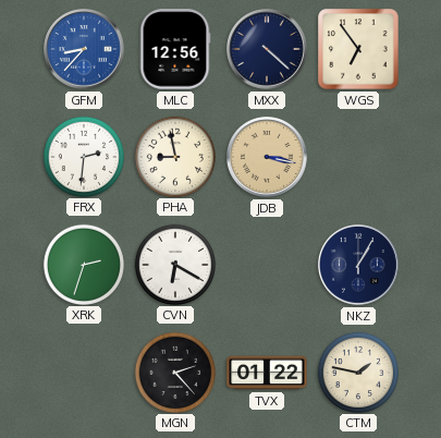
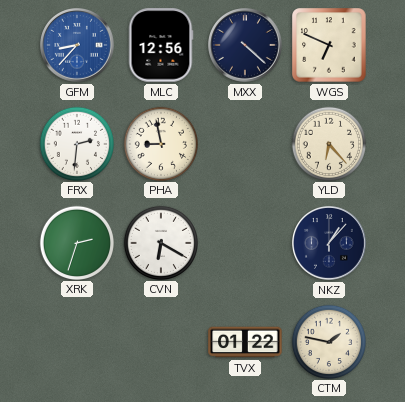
WGS: 6:54 -> 6:49 (329, 45)
JDB: 3:17 -> none (268, 158)
YLD: none -> 6:23 (328, 143)
NKZ: 1:05 -> 1:07 (330, 244)
MGN: 2:23 -> none (174, 372)
